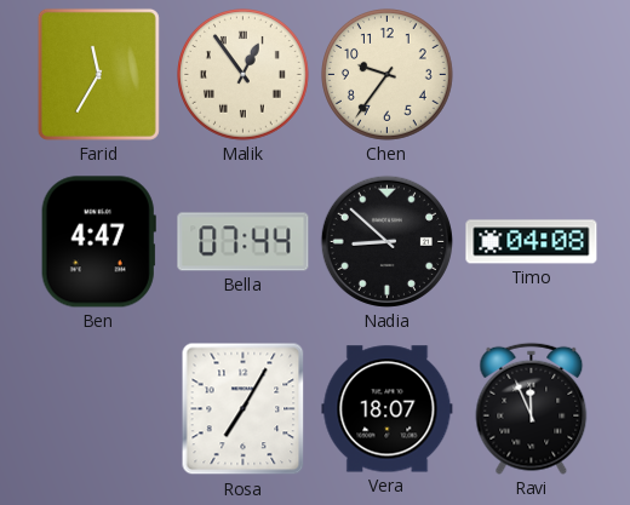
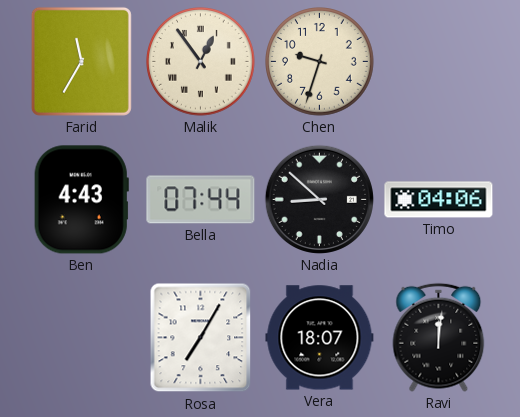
Chen: 9:36 -> 9:33 (320, 62)
Ben: 4:47 -> 4:43 (81, 200)
Timo: 04:08 -> 04:06 (439, 200)
Ravi: 11:56 -> 12:01 (439, 337)
